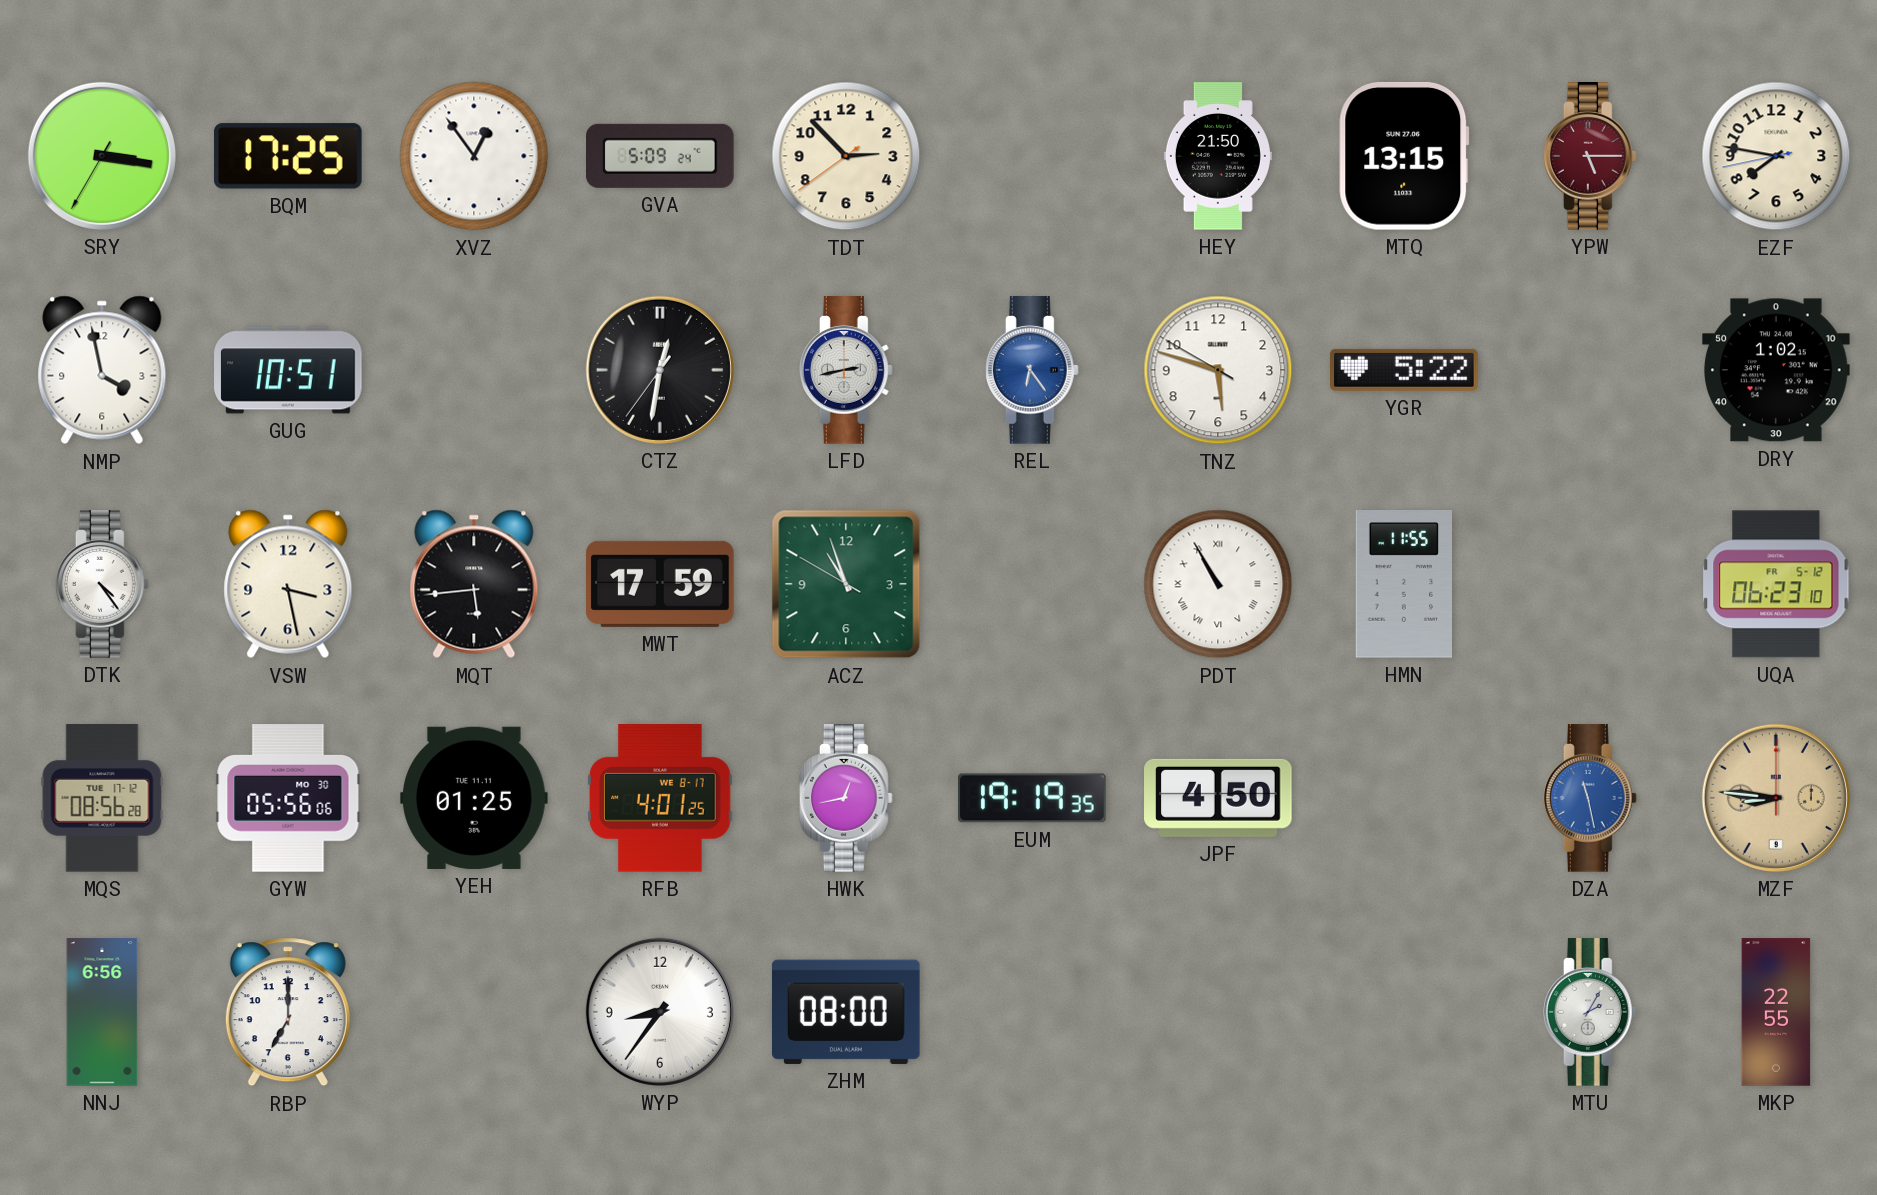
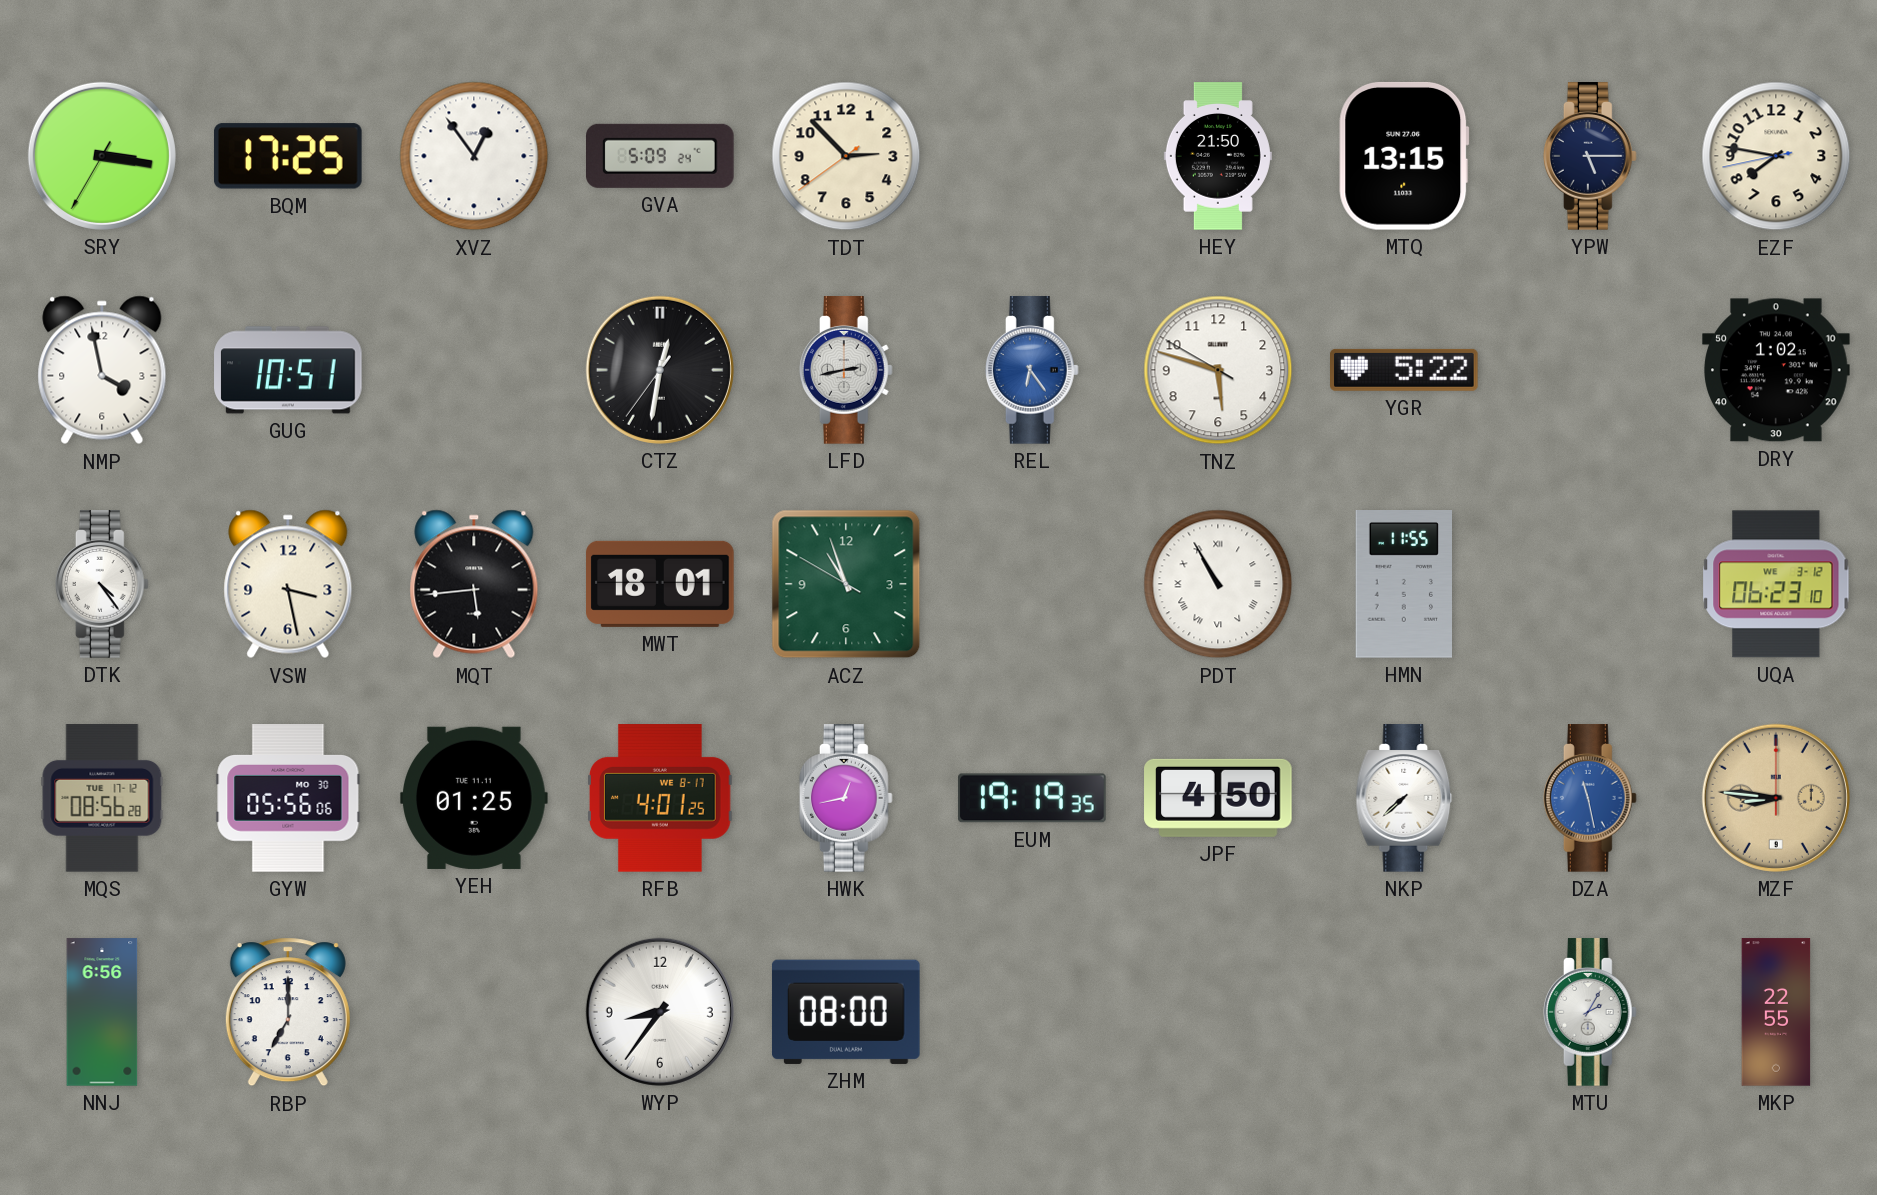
YPW dial: burgundy -> navy (1590, 156)
MWT: 17:59 -> 18:01 (660, 584)
UQA date: FR 5-12 -> WE 3-12 (1776, 584)
NKP: none -> 7:38 (1404, 798)
